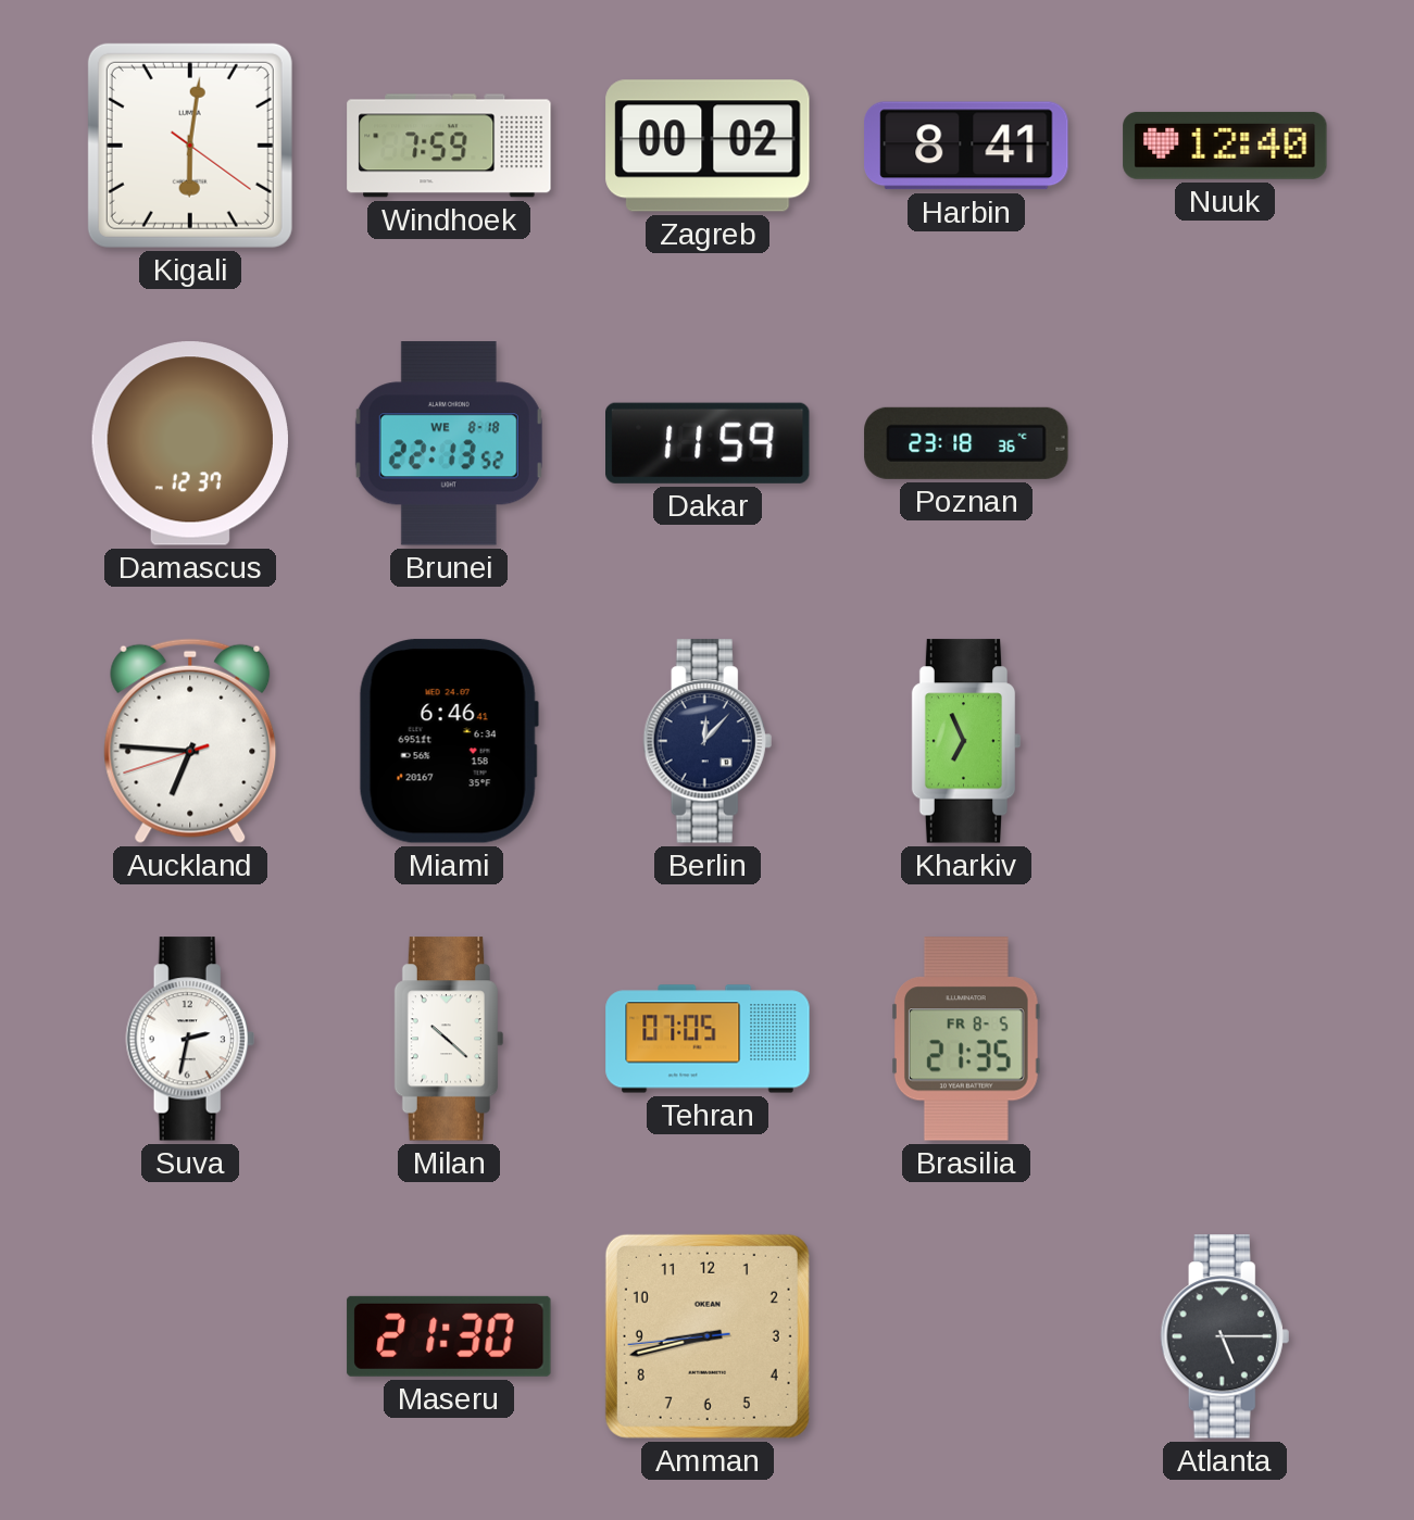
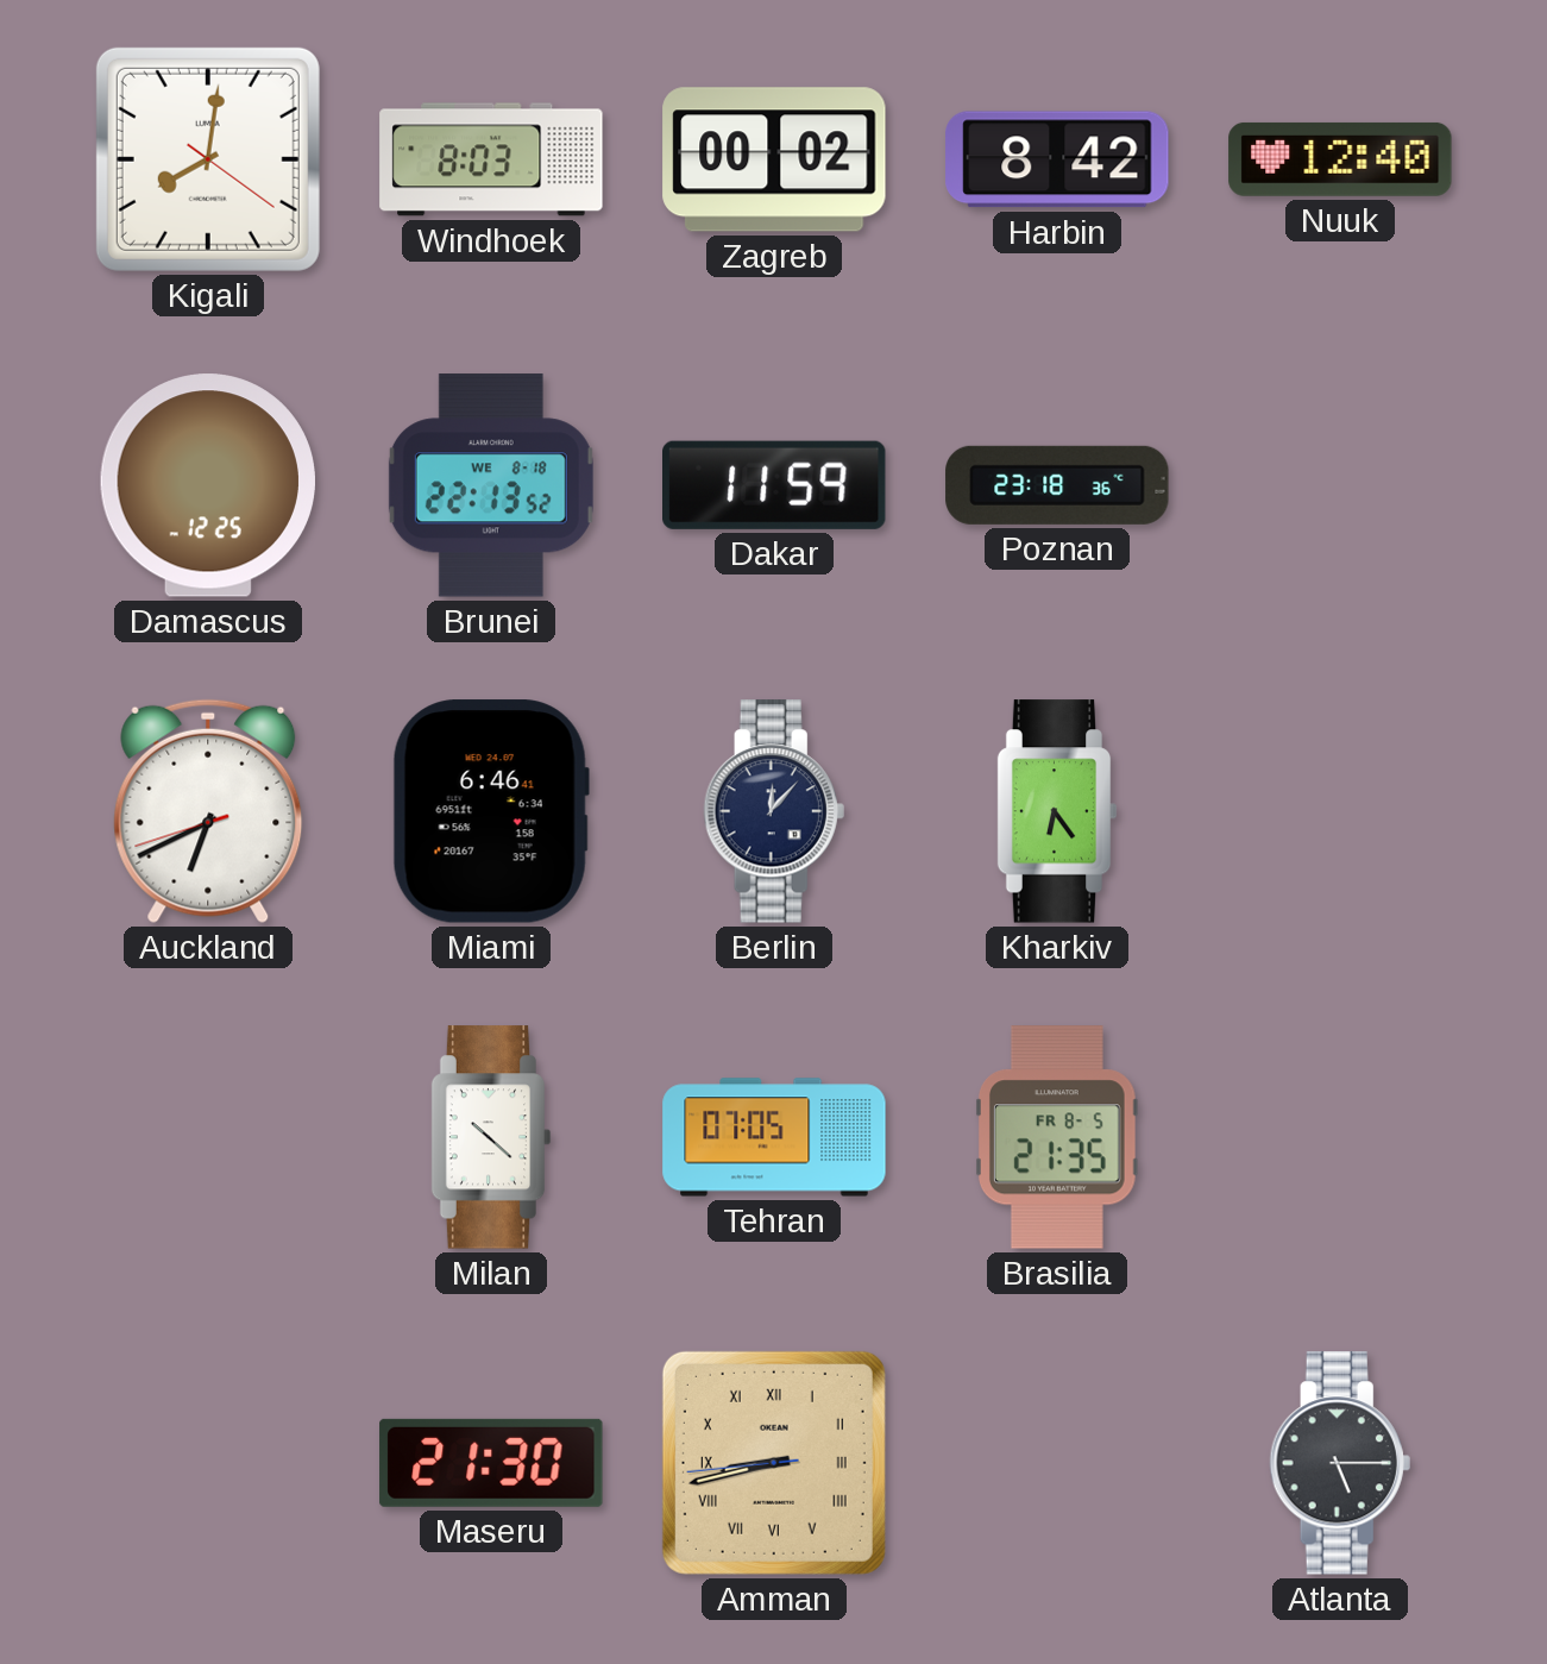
Kigali: 6:01 -> 8:01 (208, 159)
Windhoek: 7:59 -> 8:03 (491, 159)
Harbin: 8:41 -> 8:42 (1057, 159)
Damascus: 12:37 -> 12:25 (208, 485)
Auckland: 6:45 -> 6:40 (208, 811)
Kharkiv: 6:56 -> 6:24 (1057, 811)
Suva: 2:32 -> none (190, 1039)
Amman numerals: Arabic -> Roman (774, 1463)
